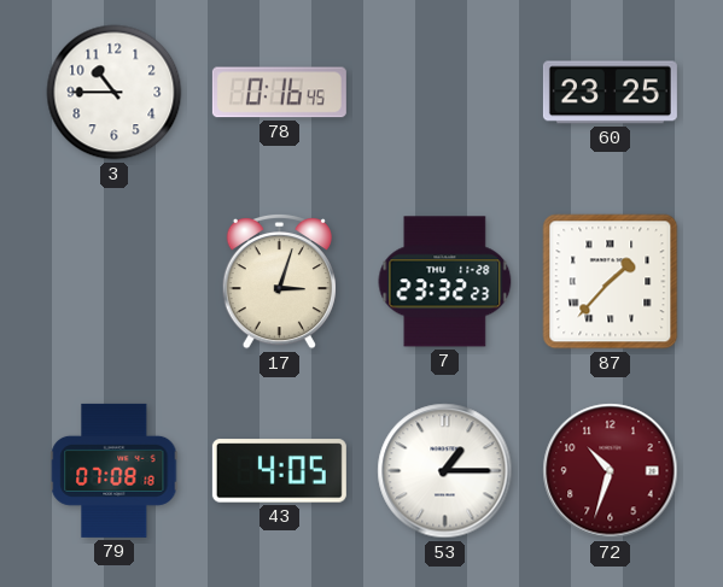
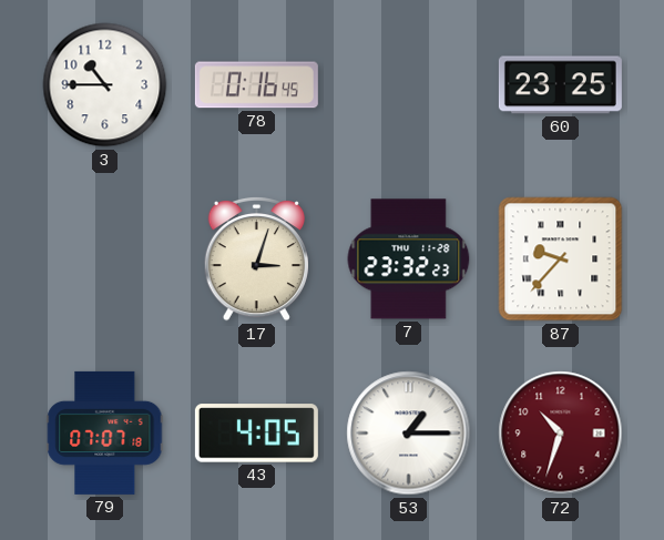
87: 1:37 -> 9:37 (561, 259)
79: 07:08 -> 07:07 (105, 432)
